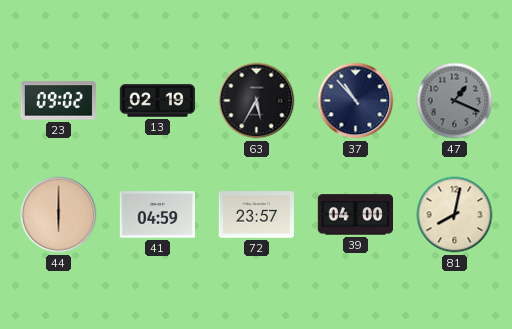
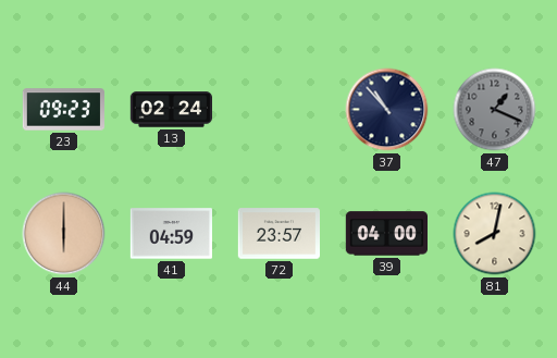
23: 09:02 -> 09:23 (63, 110)
13: 02:19 -> 02:24 (171, 110)
63: 5:35 -> none (257, 101)
